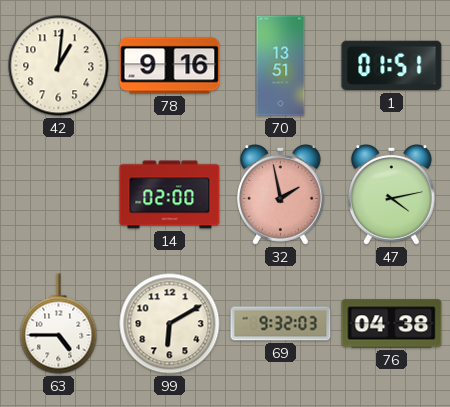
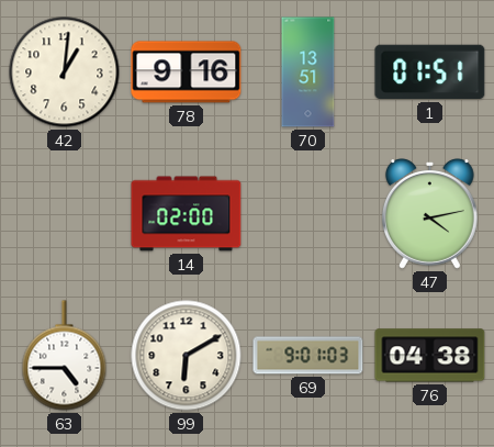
32: 1:58 -> none (280, 195)
69: 9:32 -> 9:01 (308, 356)
